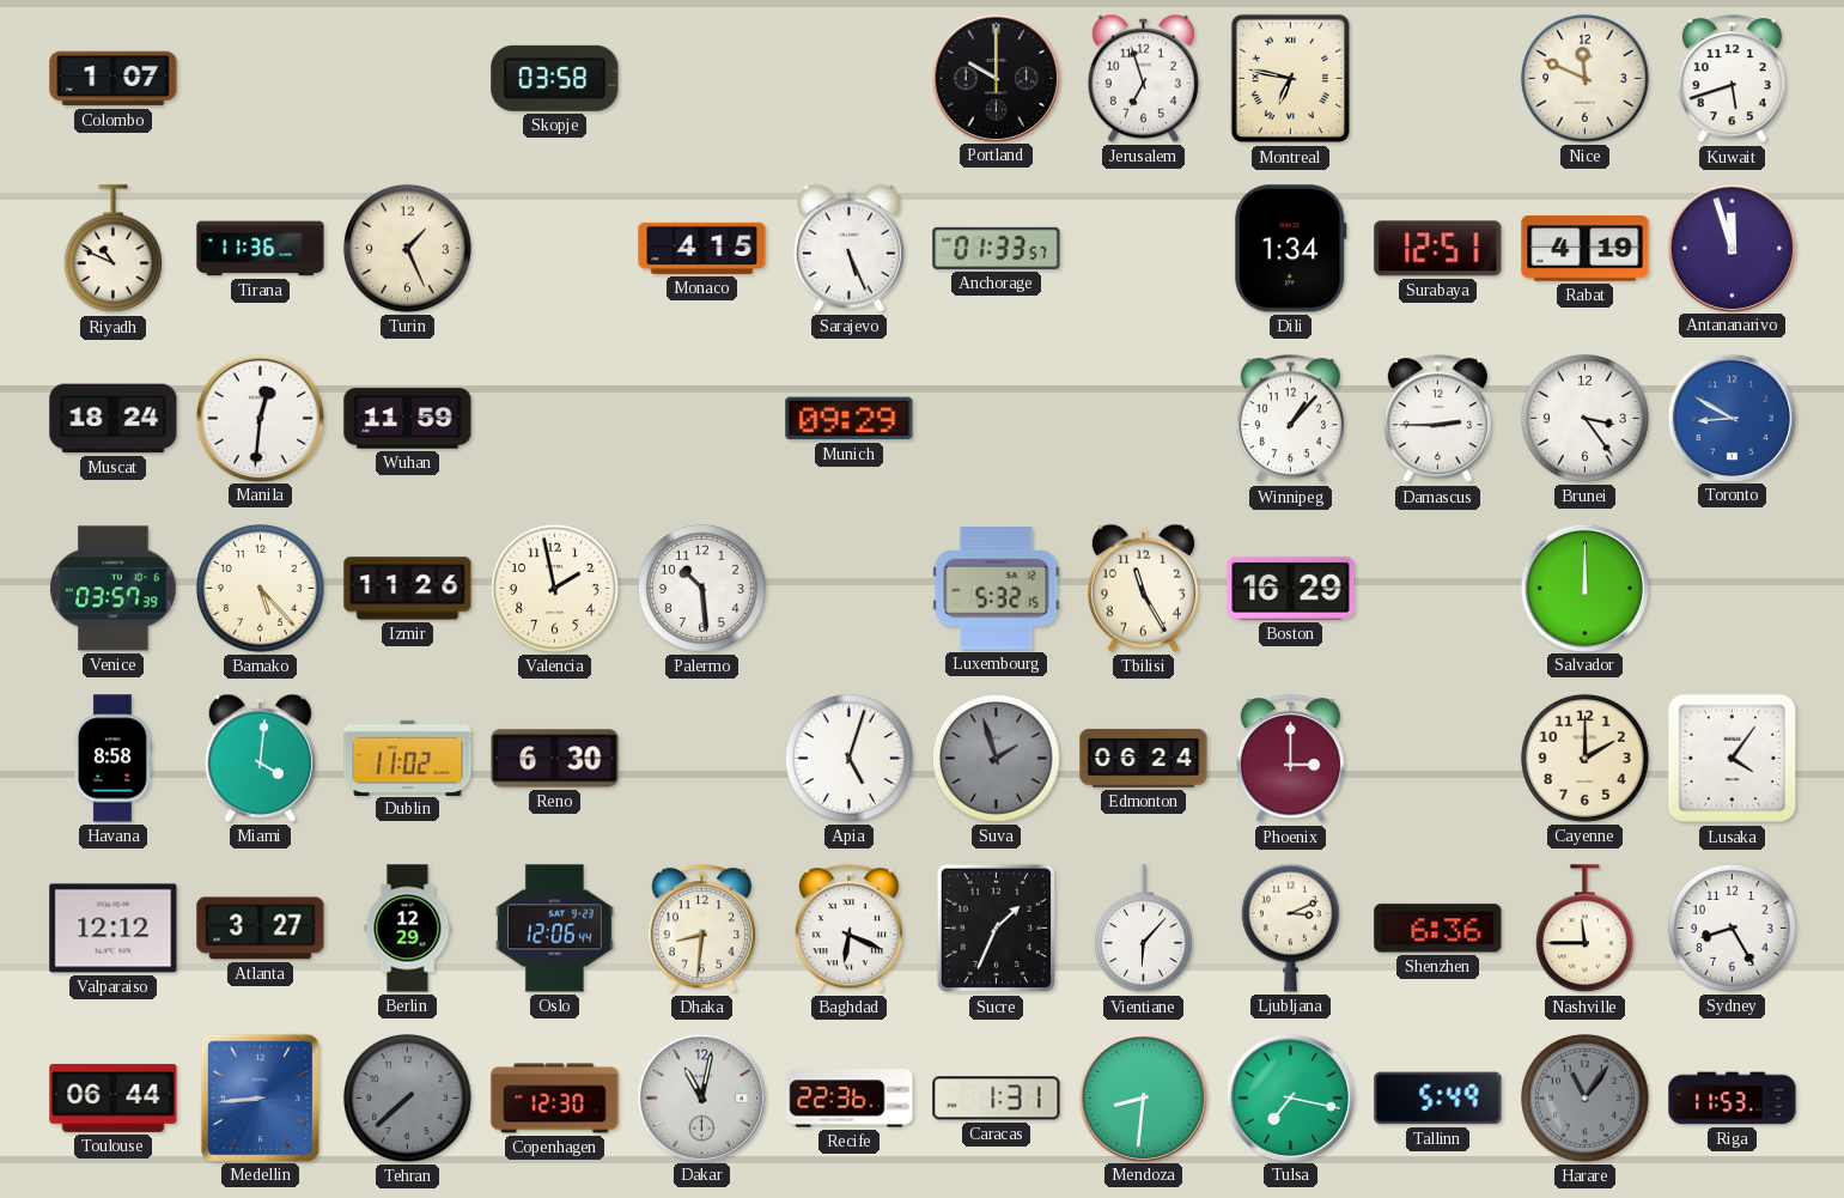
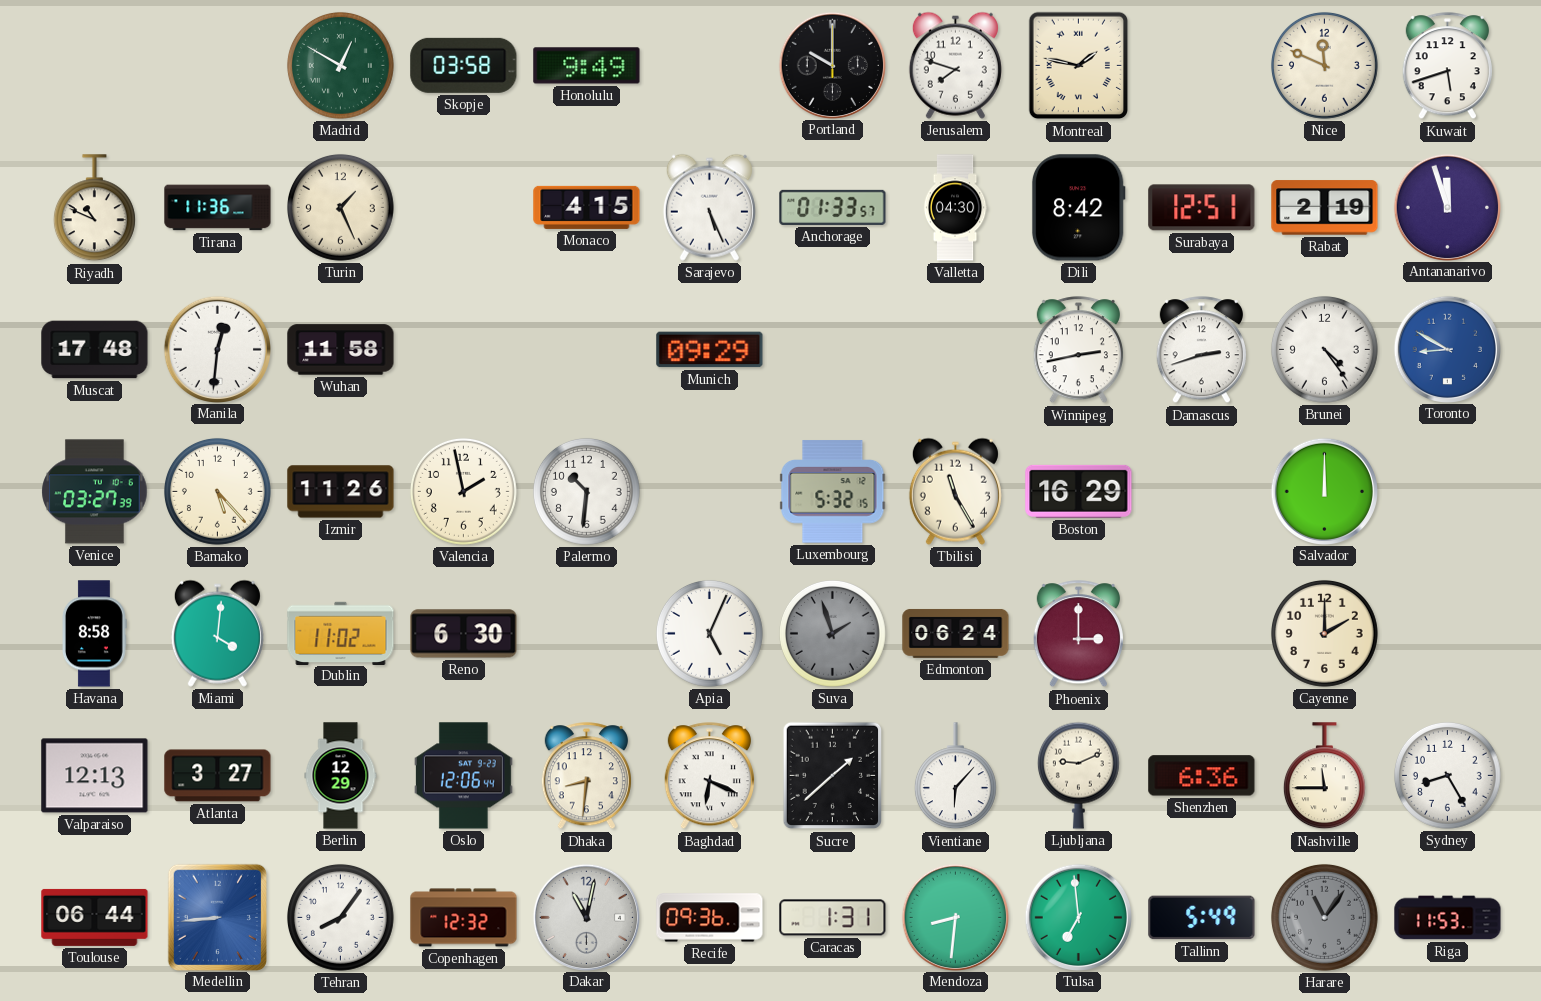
Colombo: 1:07 -> none (114, 79)
Madrid: none -> 12:50 (340, 65)
Honolulu: none -> 9:49 (587, 66)
Jerusalem: 6:57 -> 7:48 (955, 65)
Montreal: 6:47 -> 1:47 (1079, 66)
Valletta: none -> 04:30 (955, 208)
Dili: 1:34 -> 8:42 (1078, 208)
Rabat: 4:19 -> 2:19 (1325, 208)
Muscat: 18:24 -> 17:48 (95, 350)
Wuhan: 11:59 -> 11:58 (341, 350)
Winnipeg: 1:07 -> 2:43 (1078, 350)
Damascus: 2:45 -> 2:42 (1201, 350)
Brunei: 3:24 -> 4:24 (1324, 349)
Venice: 03:57 -> 03:27 (95, 492)
Palermo: 10:29 -> 10:31 (586, 491)
Apia: 5:03 -> 5:04 (709, 633)
Lusaka: 4:06 -> none (1733, 759)
Valparaiso: 12:12 -> 12:13 (95, 776)
Sucre: 1:34 -> 1:38 (833, 776)
Ljubljana: 3:11 -> 9:11 (1078, 775)
Tehran: 7:38 -> 8:06 (340, 917)
Tehran dial: grey -> white (340, 917)
Copenhagen: 12:30 -> 12:32 (464, 918)
Recife: 22:36 -> 09:36 (710, 918)
Tulsa: 7:17 -> 6:59 (1078, 917)
